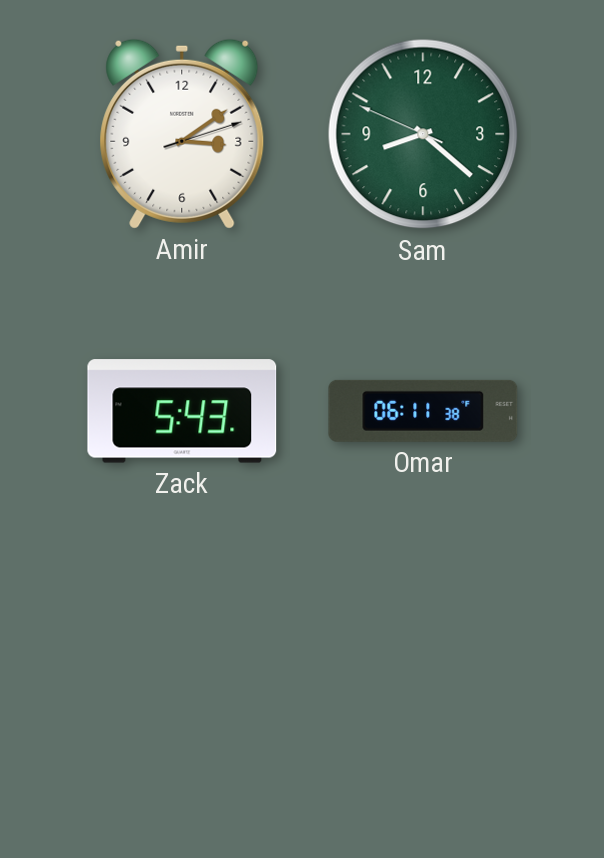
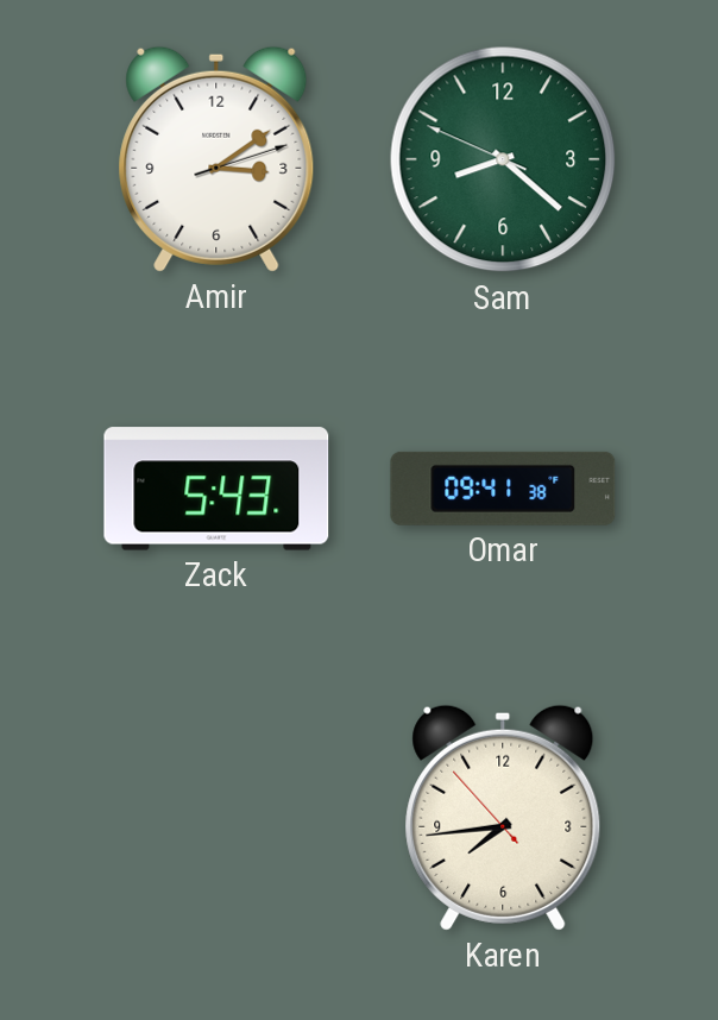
Omar: 06:11 -> 09:41 (503, 489)
Karen: none -> 7:43 (503, 818)
